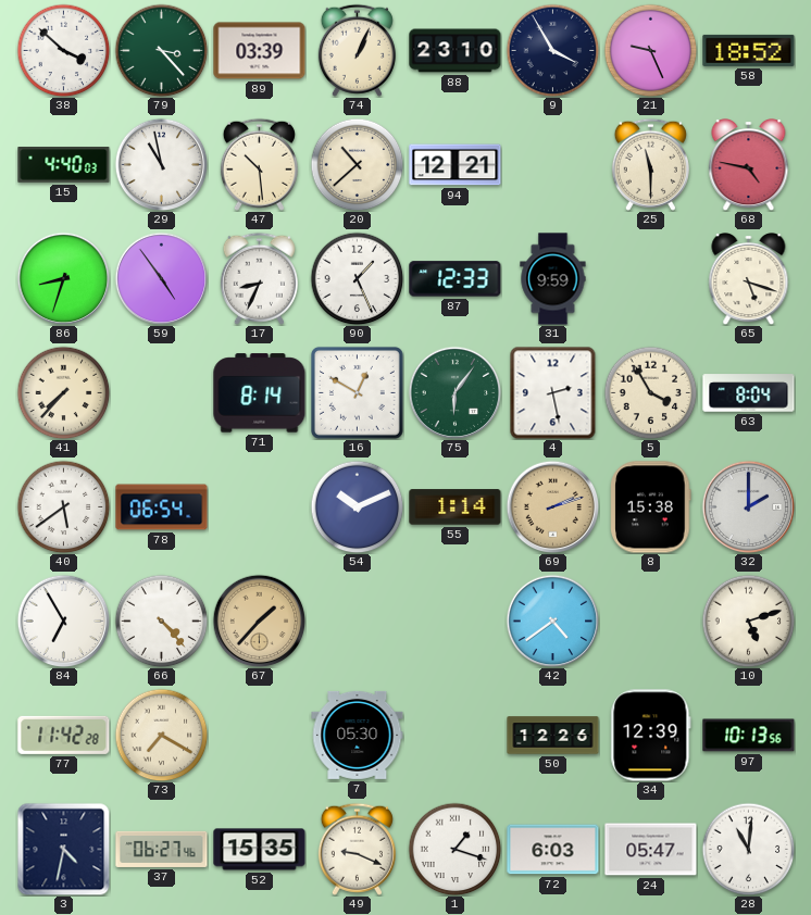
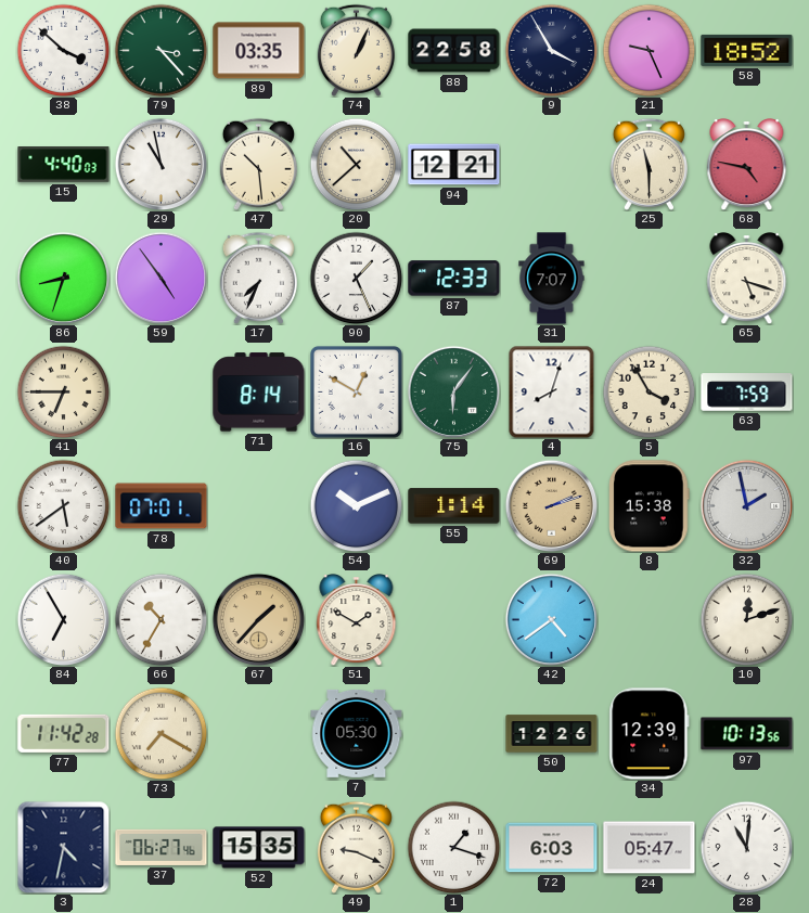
89: 03:39 -> 03:35 (259, 51)
88: 23:10 -> 22:58 (454, 51)
17: 8:34 -> 7:34 (258, 278)
31: 9:59 -> 7:07 (552, 279)
41: 7:37 -> 6:45 (63, 391)
4: 2:28 -> 8:03 (552, 391)
63: 8:04 -> 7:59 (747, 393)
78: 06:54 -> 07:01 (162, 506)
32: 2:00 -> 1:58 (746, 505)
66: 4:23 -> 10:35 (160, 619)
51: none -> 1:50 (357, 620)
10: 5:12 -> 12:12 (746, 619)
